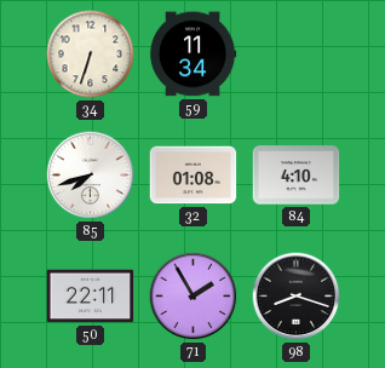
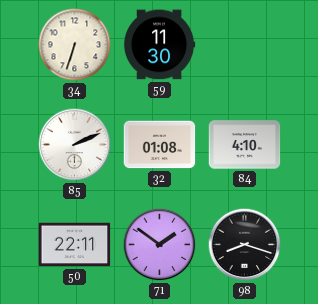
59: 11:34 -> 11:30 (159, 45)
85: 7:42 -> 2:11 (75, 145)
71: 1:55 -> 1:51 (160, 245)
